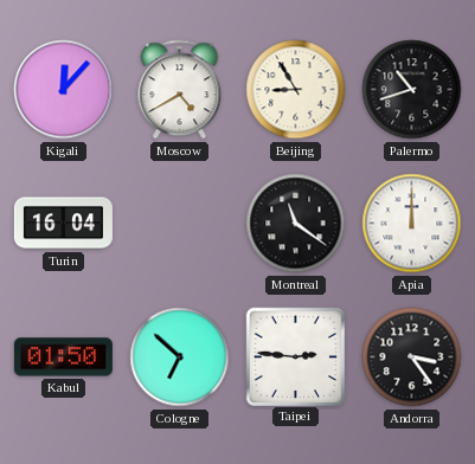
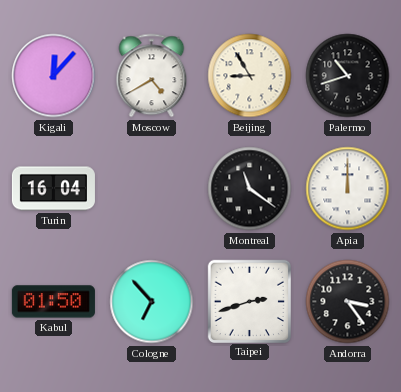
Cologne: 6:52 -> 6:53 (152, 302)
Taipei: 2:46 -> 2:42 (249, 301)
